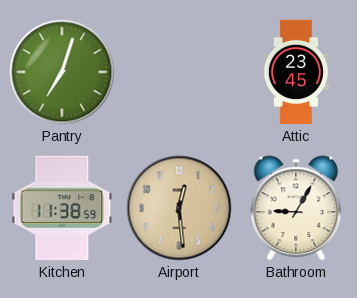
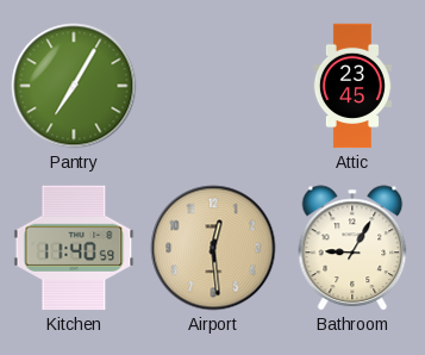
Pantry: 7:03 -> 7:05 (74, 86)
Kitchen: 11:38 -> 11:40 (74, 248)
